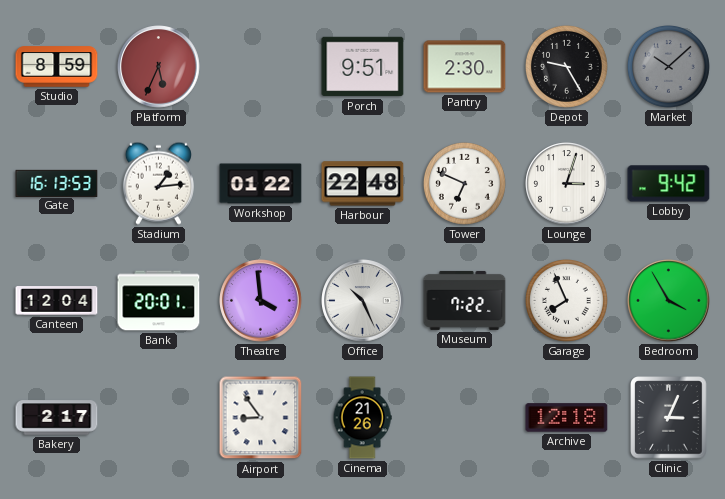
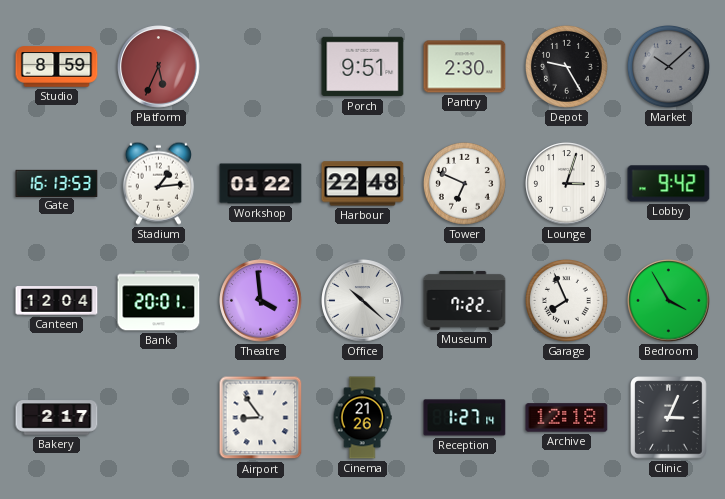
Office: 10:26 -> 10:22 (363, 301)
Reception: none -> 1:27 (465, 418)
